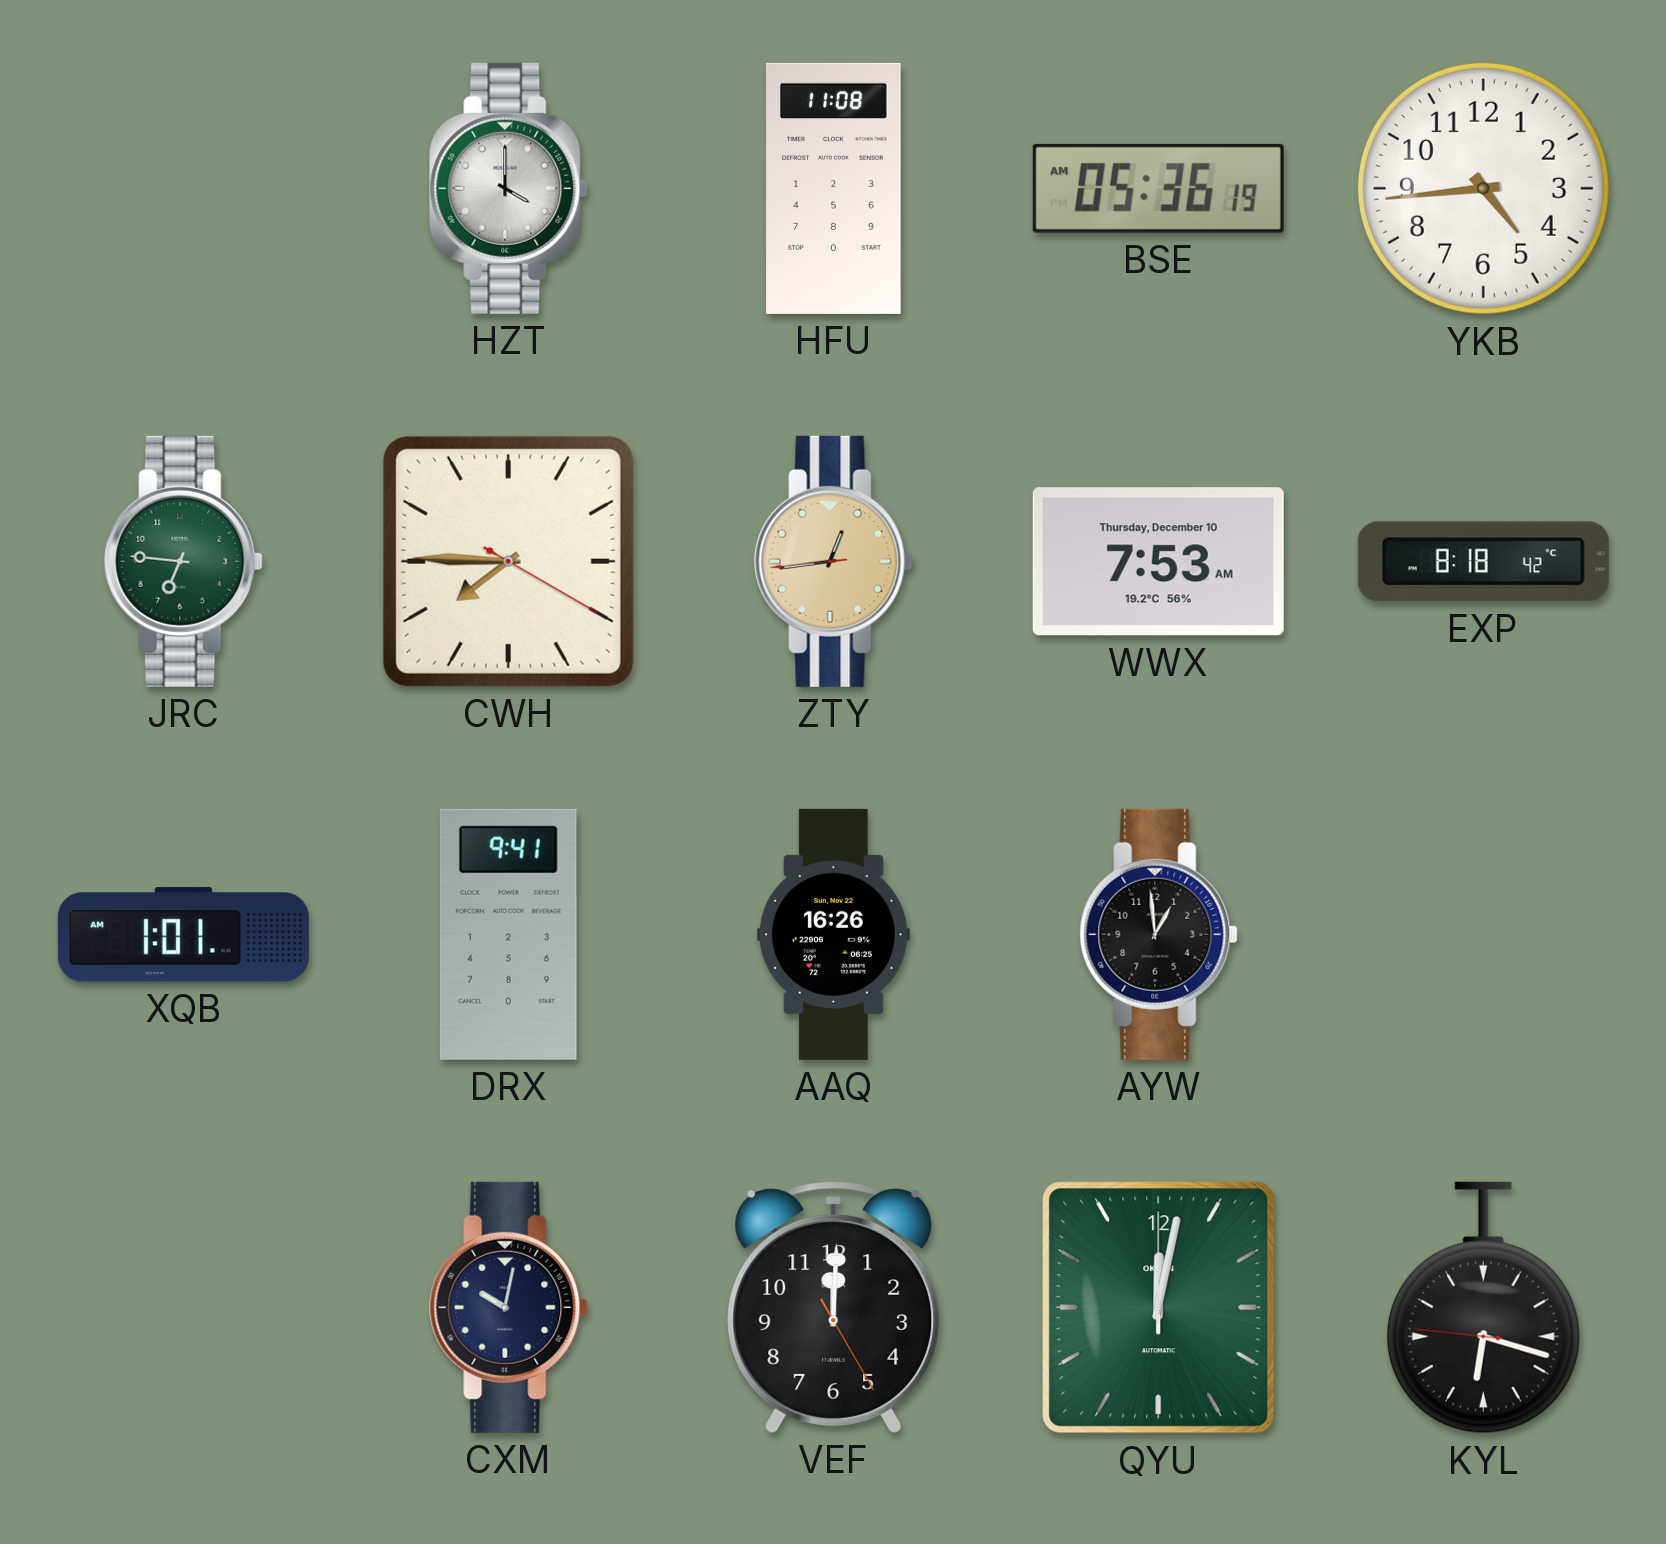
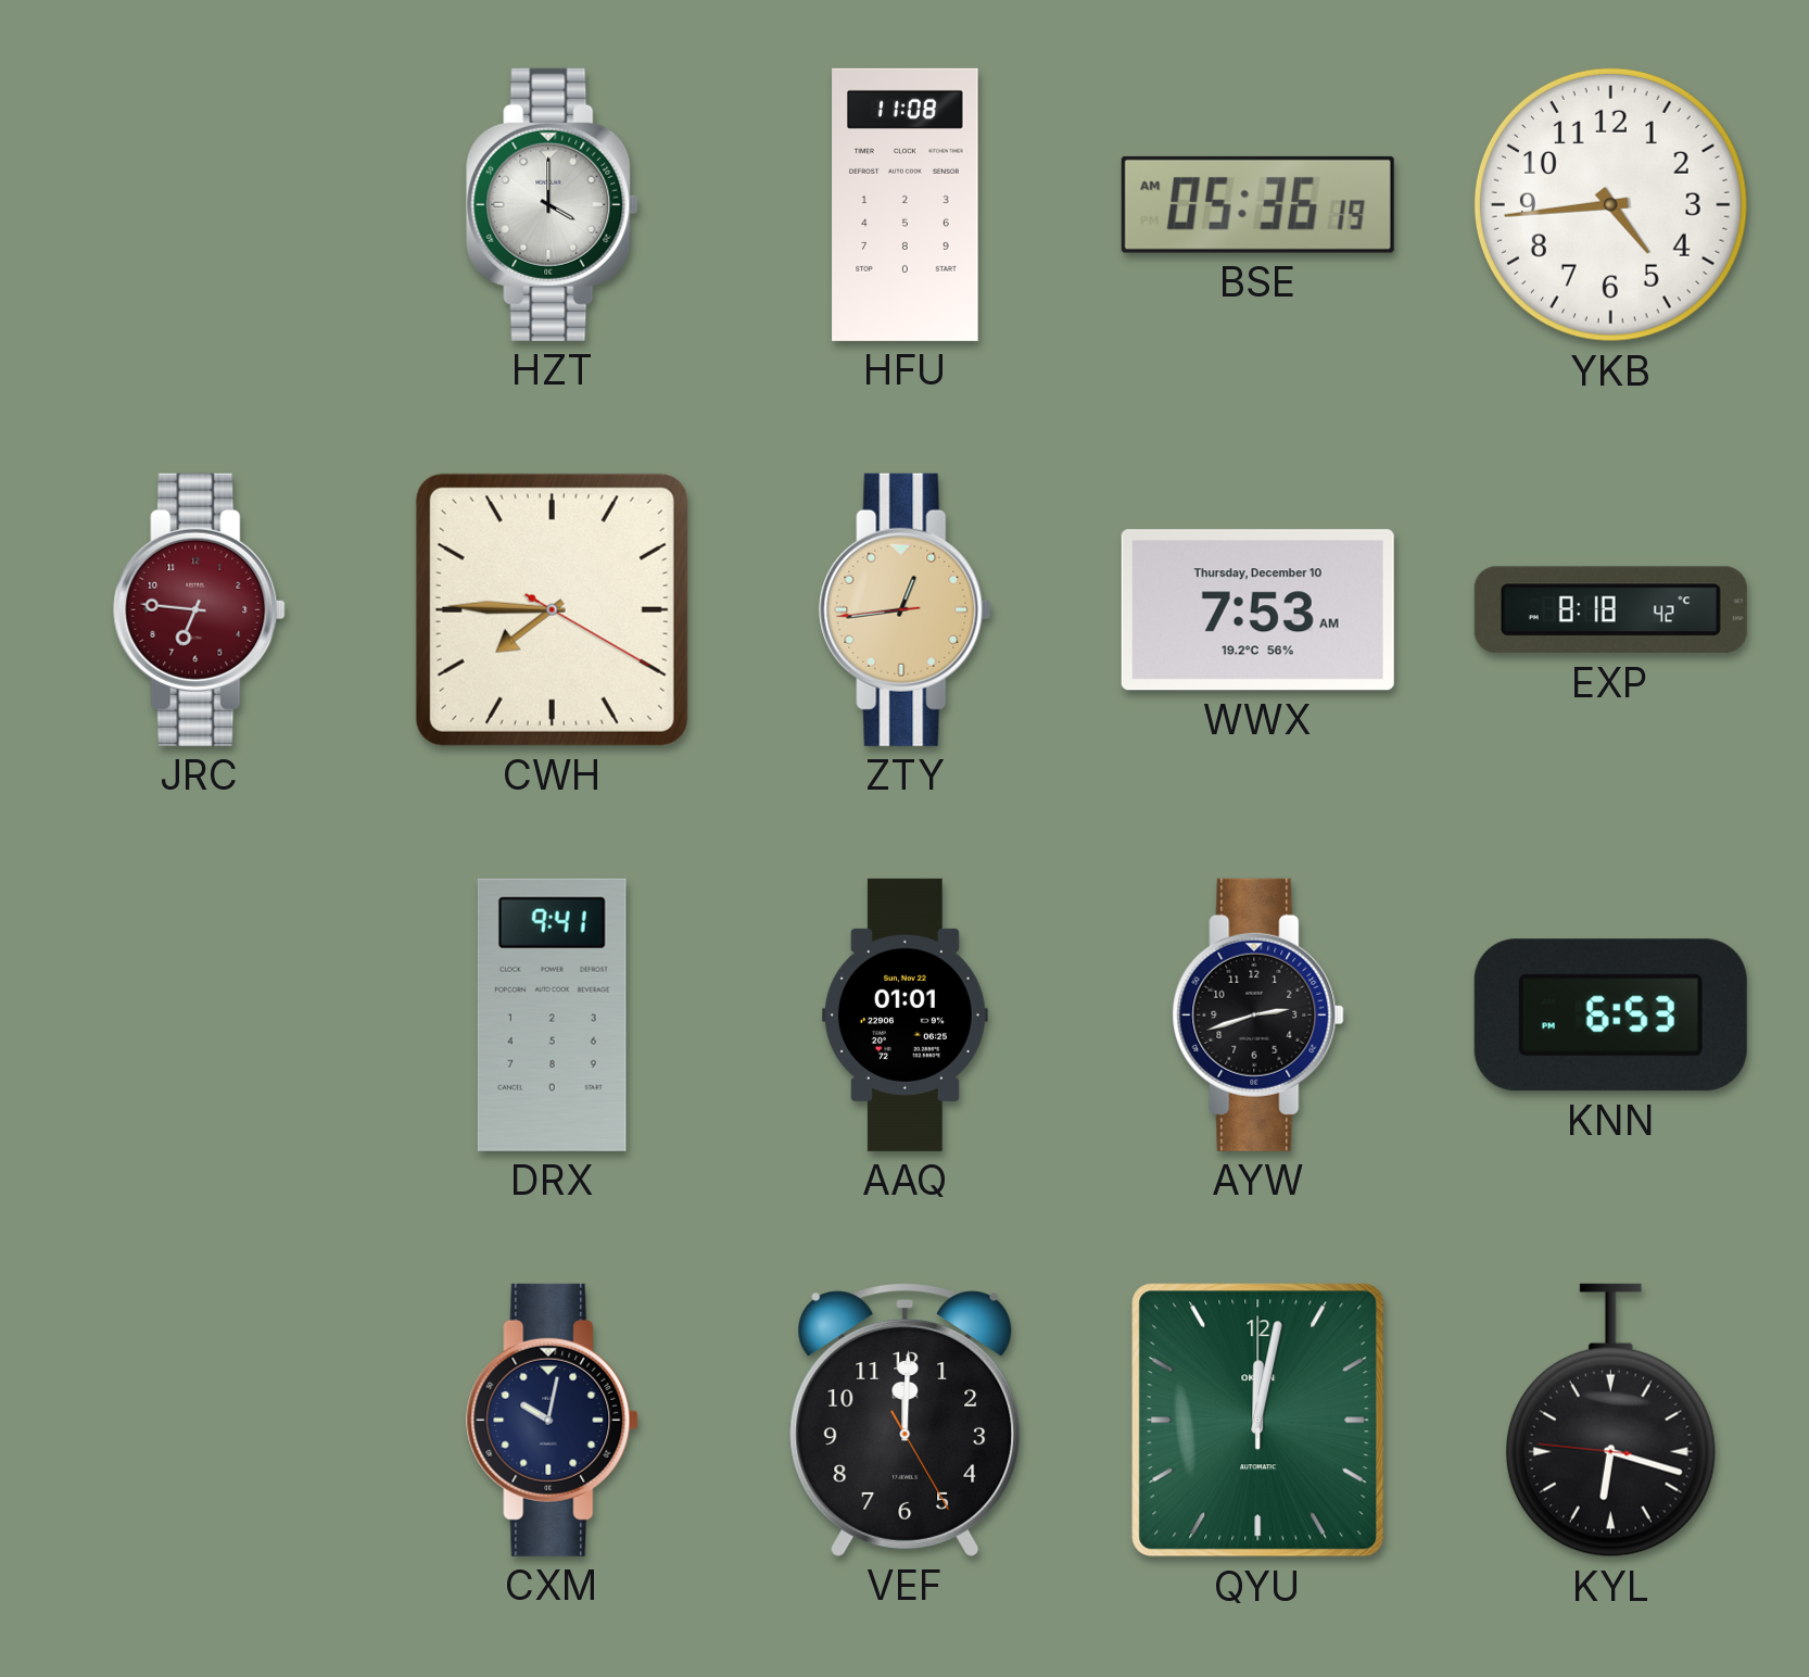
JRC dial: green -> burgundy (200, 609)
XQB: 1:01 -> none (183, 935)
AAQ: 16:26 -> 01:01 (905, 1014)
AYW: 12:59 -> 2:42 (1258, 1014)
KNN: none -> 6:53 (1610, 1016)
